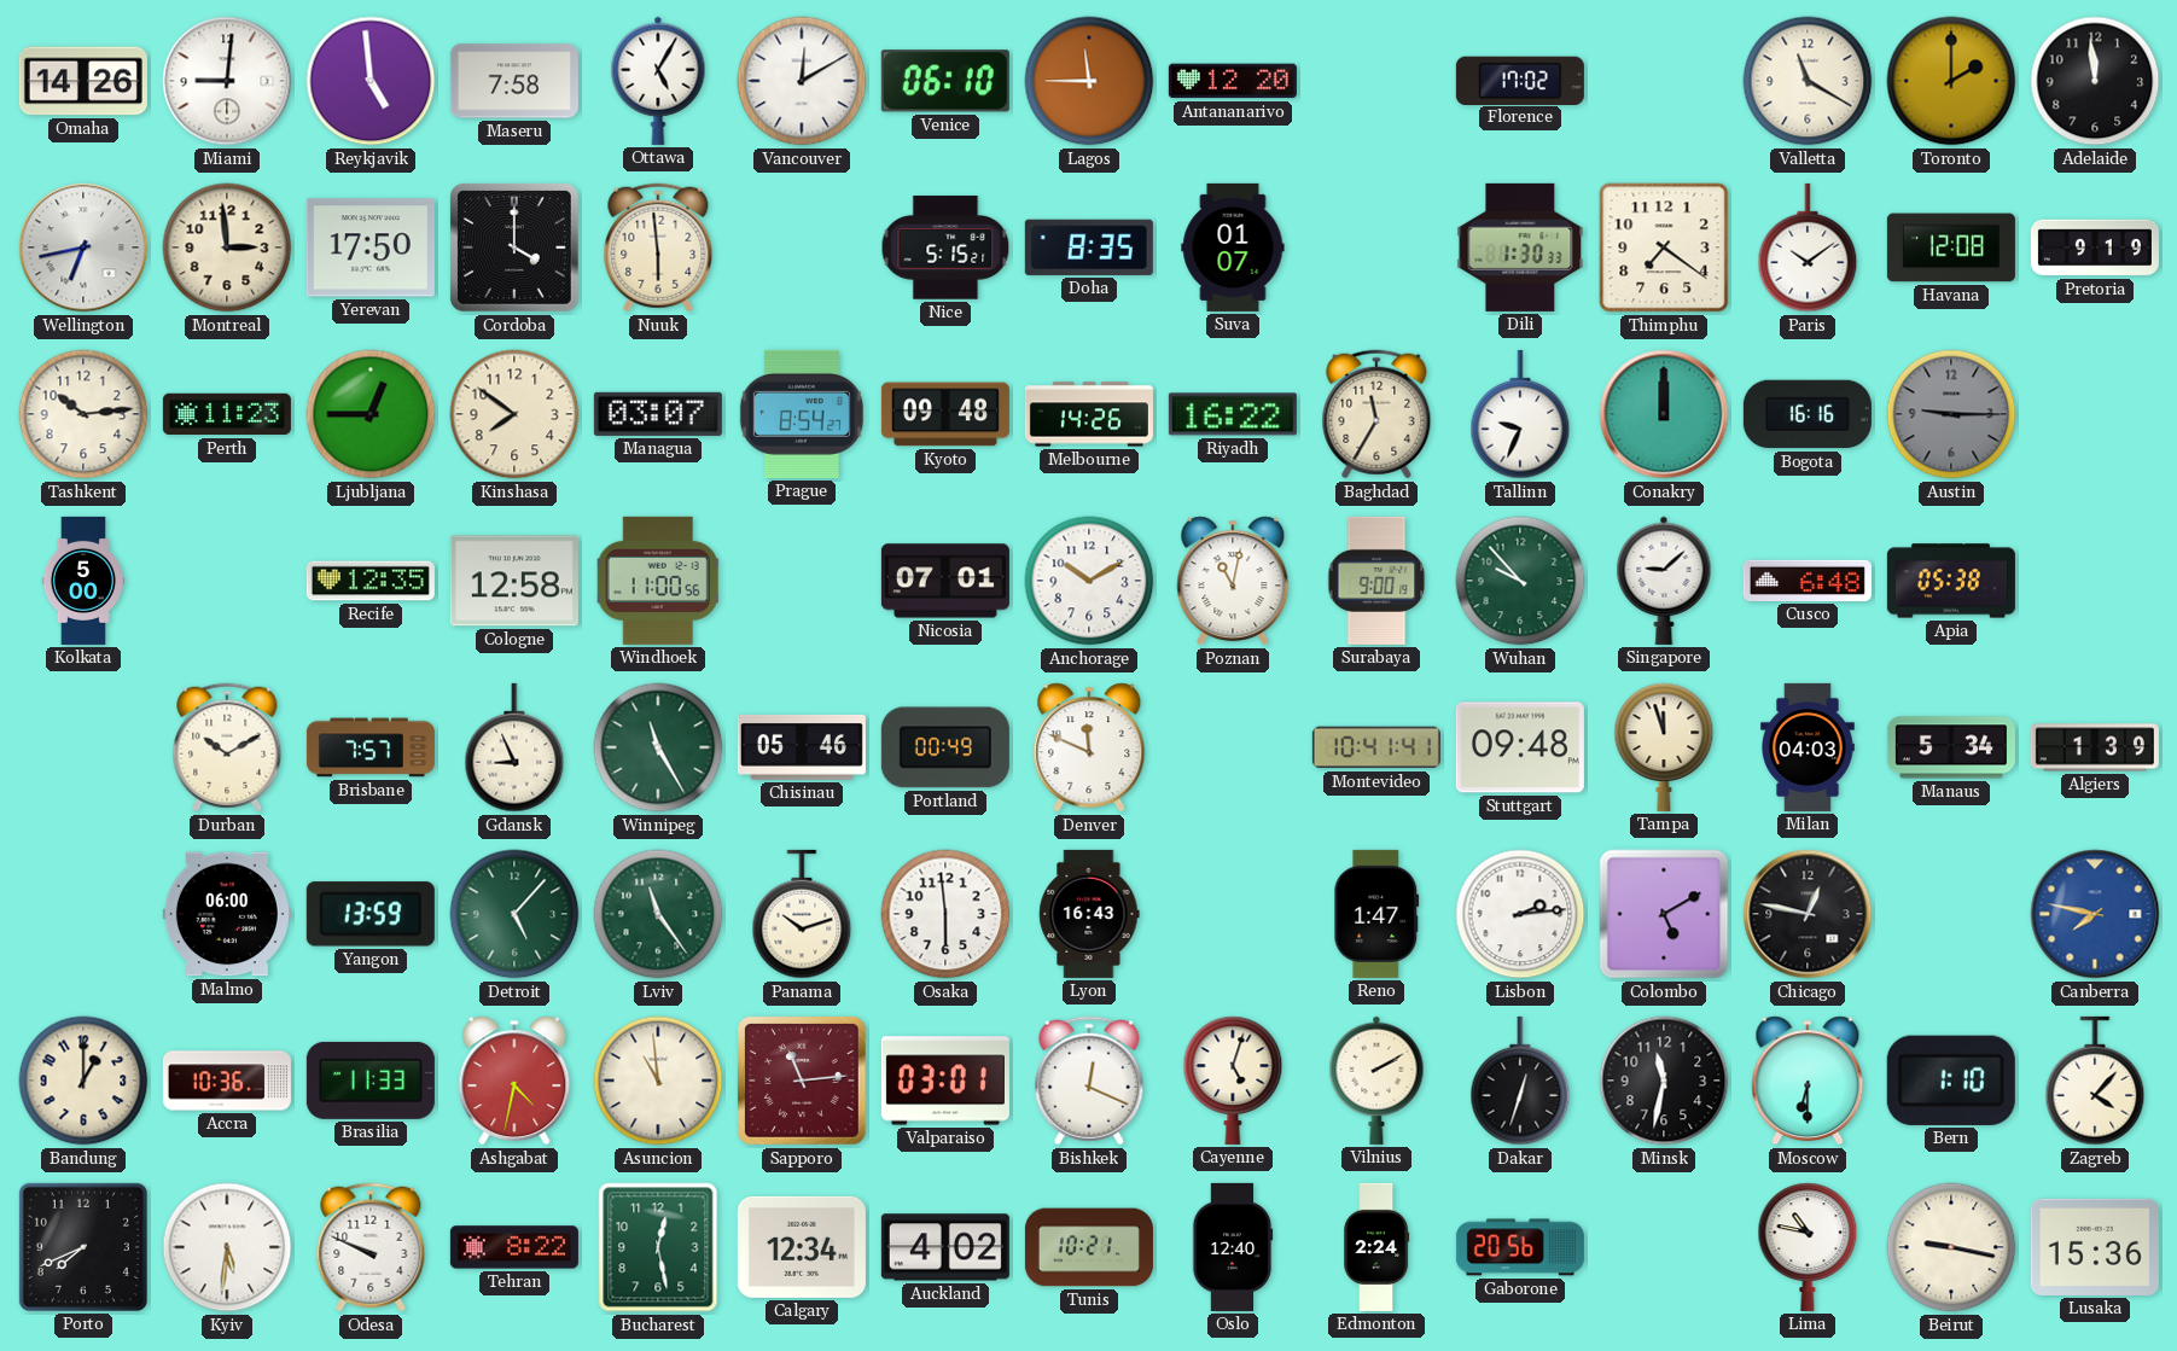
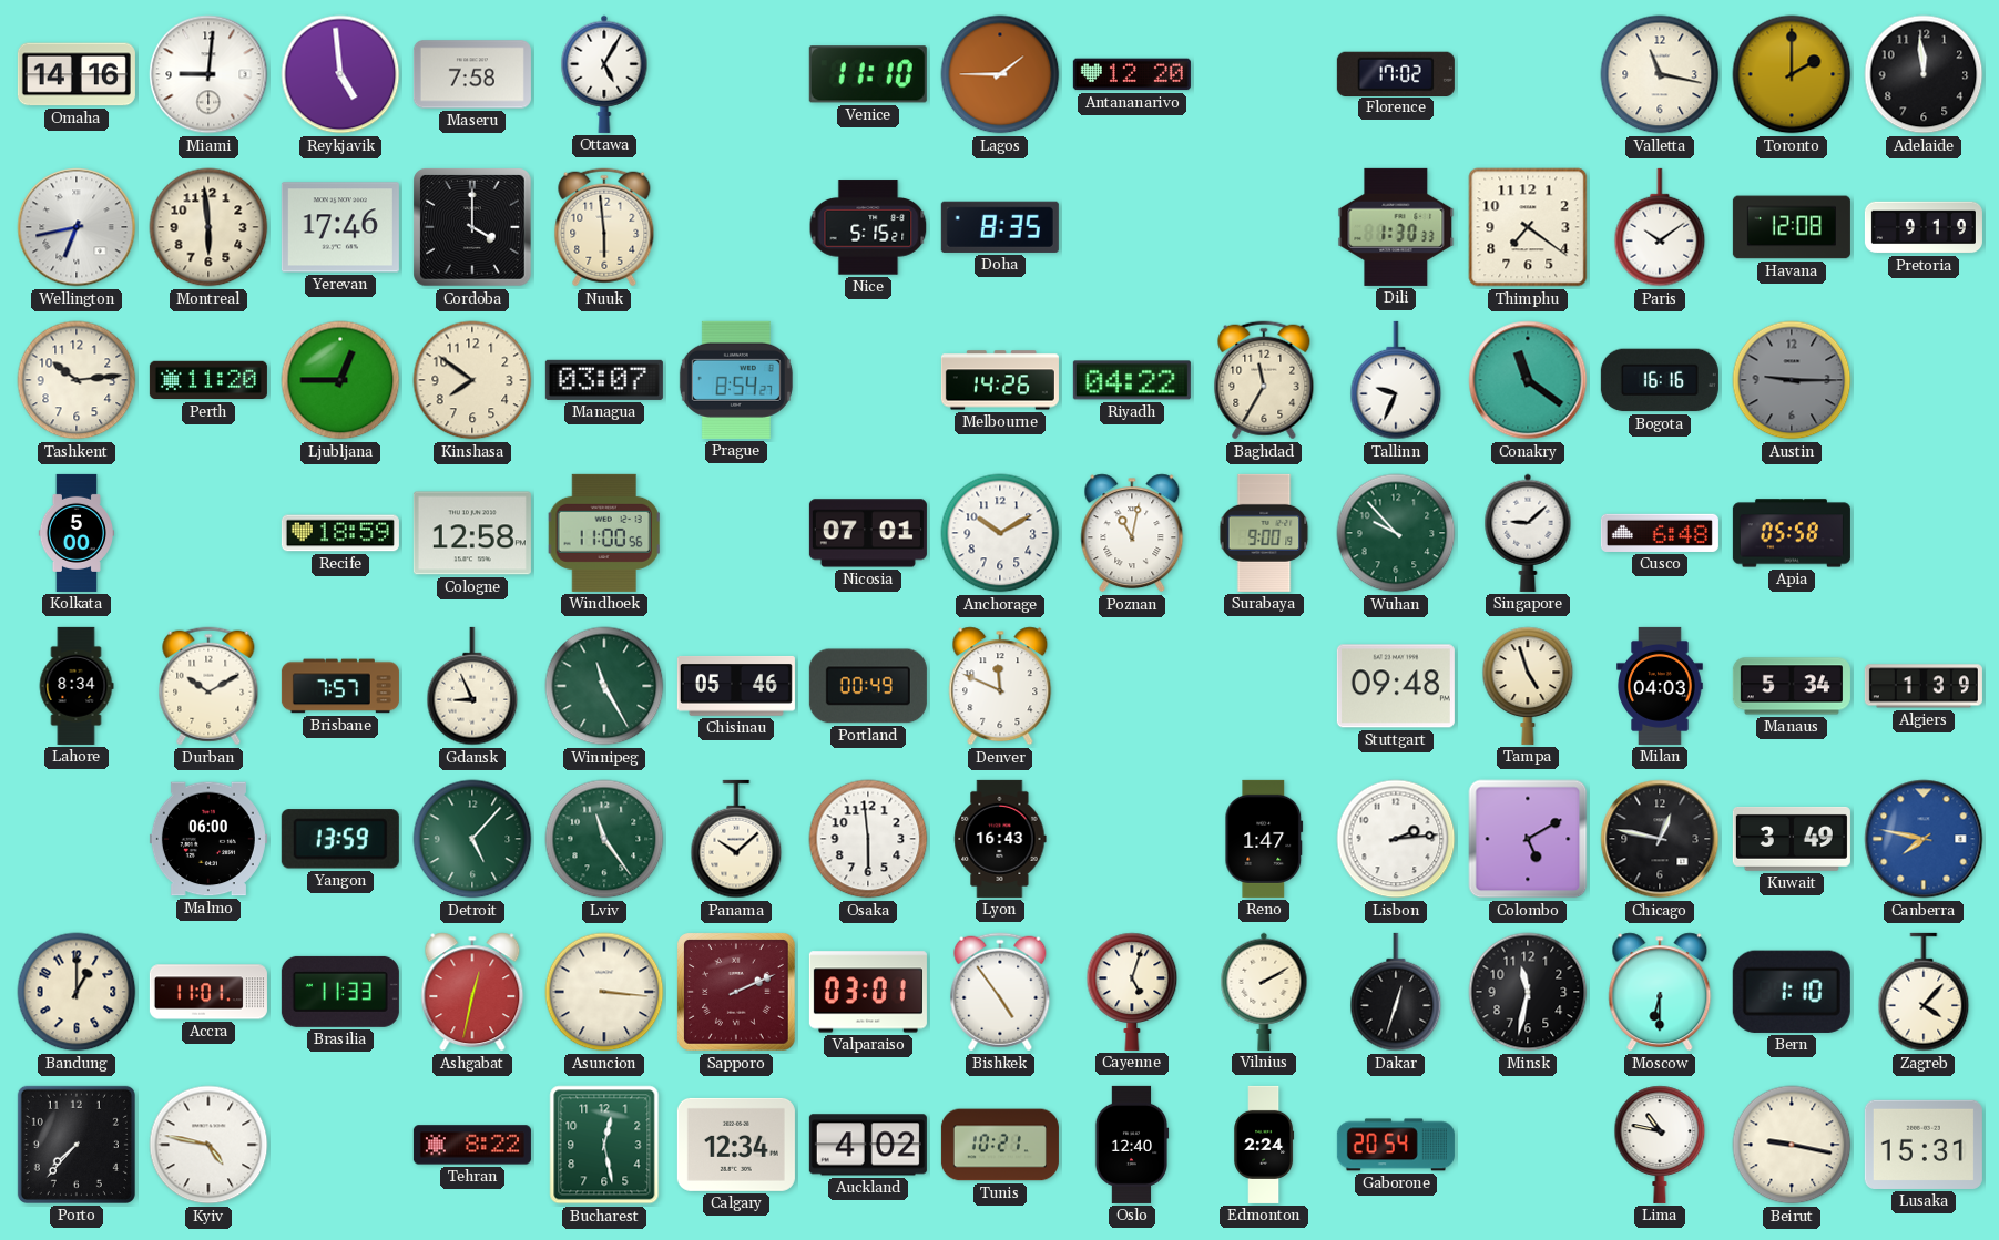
Omaha: 14:26 -> 14:16 (77, 74)
Vancouver: 12:10 -> none (802, 81)
Venice: 06:10 -> 11:10 (868, 74)
Lagos: 11:45 -> 1:45 (1000, 74)
Valletta: 11:20 -> 11:17 (1660, 74)
Montreal: 2:59 -> 5:59 (208, 227)
Yerevan: 17:50 -> 17:46 (340, 227)
Suva: 01:07 -> none (1233, 248)
Perth: 11:23 -> 11:20 (208, 380)
Kyoto: 09:48 -> none (945, 414)
Riyadh: 16:22 -> 04:22 (1132, 380)
Conakry: 12:00 -> 11:21 (1528, 380)
Recife: 12:35 -> 18:59 (340, 533)
Apia: 05:38 -> 05:58 (1792, 533)
Lahore: none -> 8:34 (77, 686)
Montevideo: 10:41 -> none (1376, 747)
Tampa: 11:57 -> 4:57 (1528, 686)
Panama: 10:12 -> 10:08 (736, 839)
Kuwait: none -> 3:49 (1792, 839)
Accra: 10:36 -> 11:01 (208, 992)
Ashgabat: 4:32 -> 12:32 (472, 992)
Asuncion: 10:59 -> 3:16 (604, 992)
Sapporo: 11:14 -> 2:11 (737, 993)
Bishkek: 12:19 -> 4:54 (1000, 992)
Porto: 7:41 -> 7:37 (77, 1145)
Kyiv: 5:31 -> 4:47 (208, 1145)
Odesa: 9:49 -> none (371, 1247)
Gaborone: 20:56 -> 20:54 (1396, 1145)
Lusaka: 15:36 -> 15:31 (1924, 1145)
